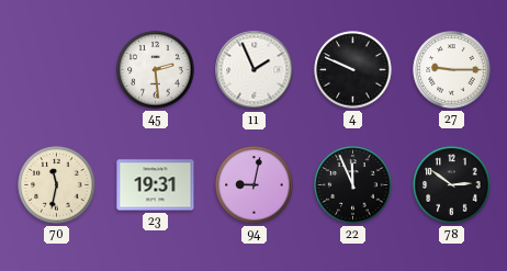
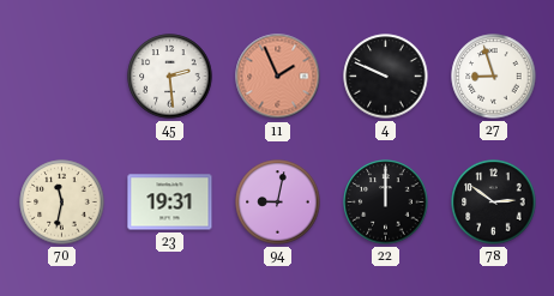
11 dial: white -> salmon (278, 77)
27: 9:15 -> 8:57 (494, 77)
22: 11:56 -> 12:00 (386, 203)
